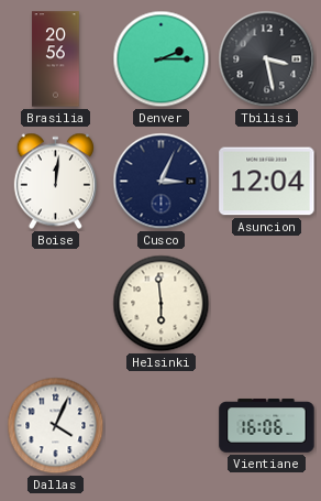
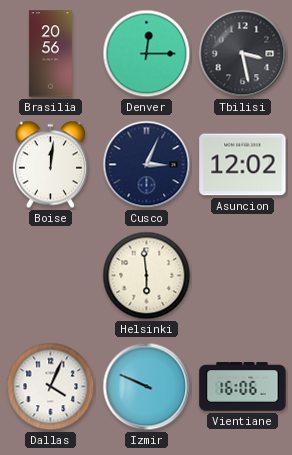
Denver: 2:15 -> 12:15 (147, 54)
Asuncion: 12:04 -> 12:02 (243, 165)
Izmir: none -> 9:49 (147, 387)
